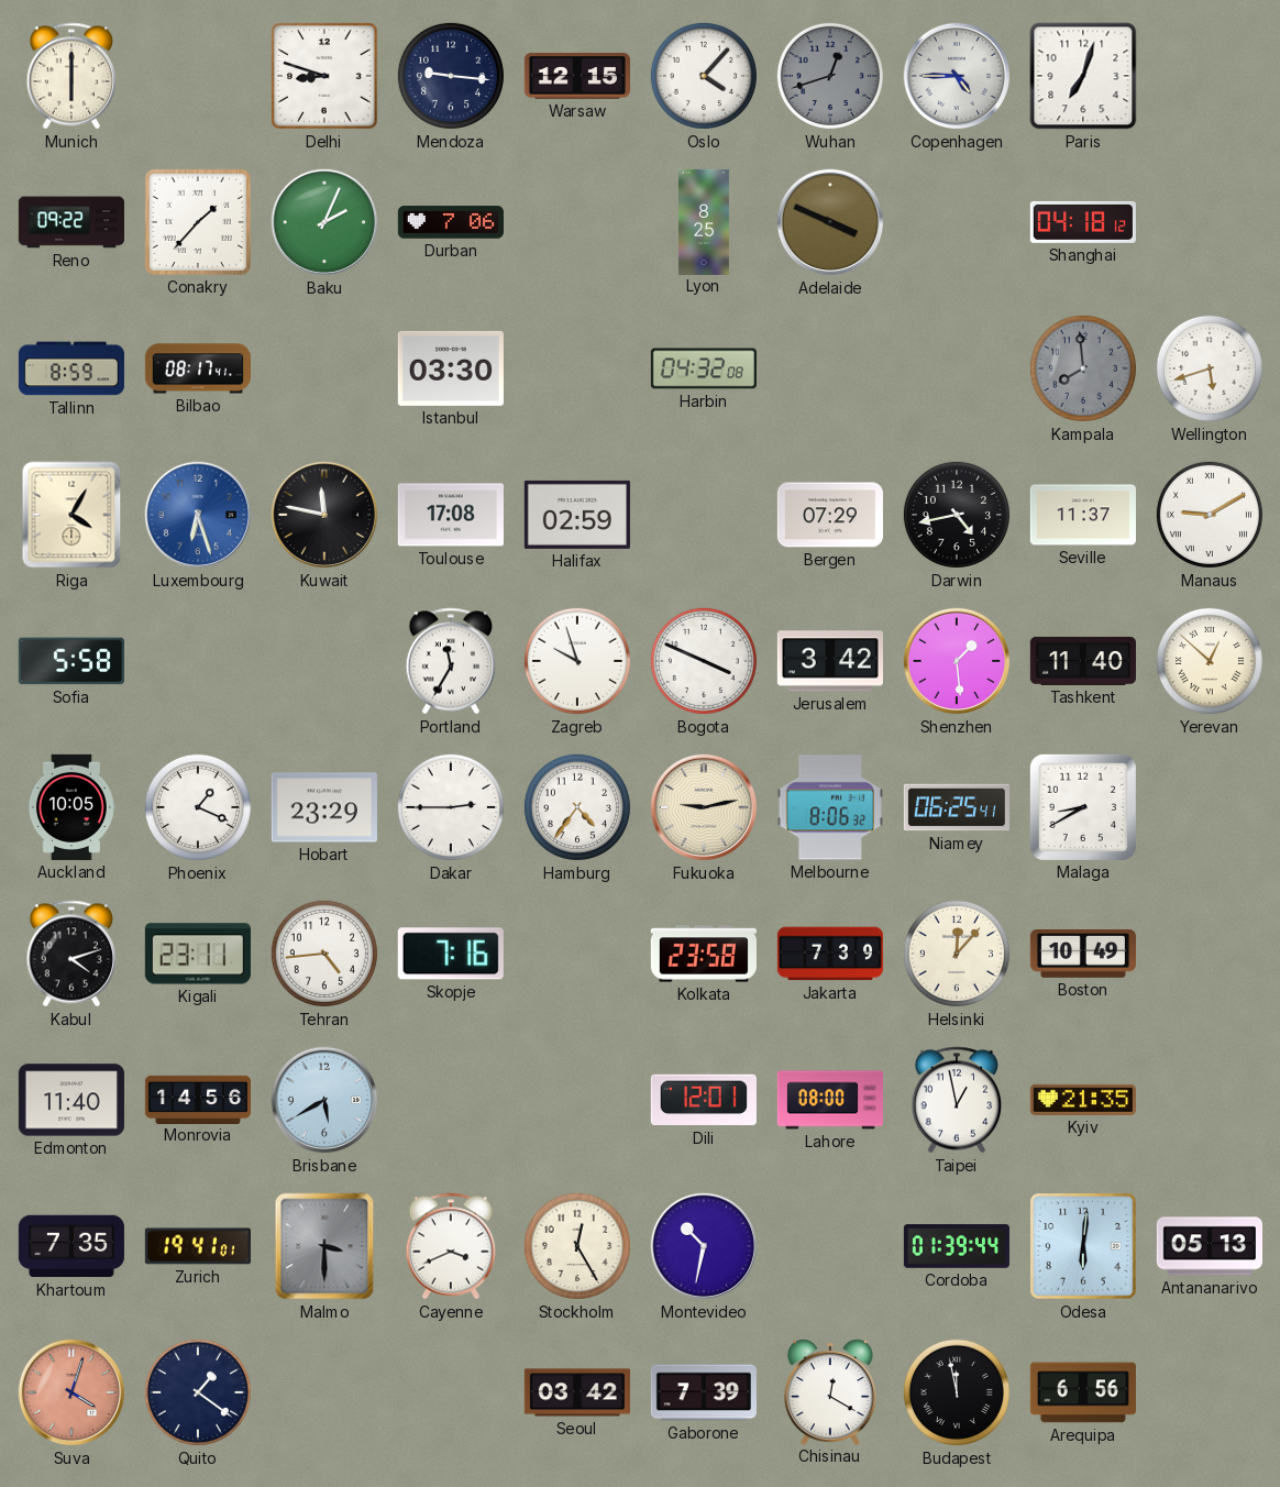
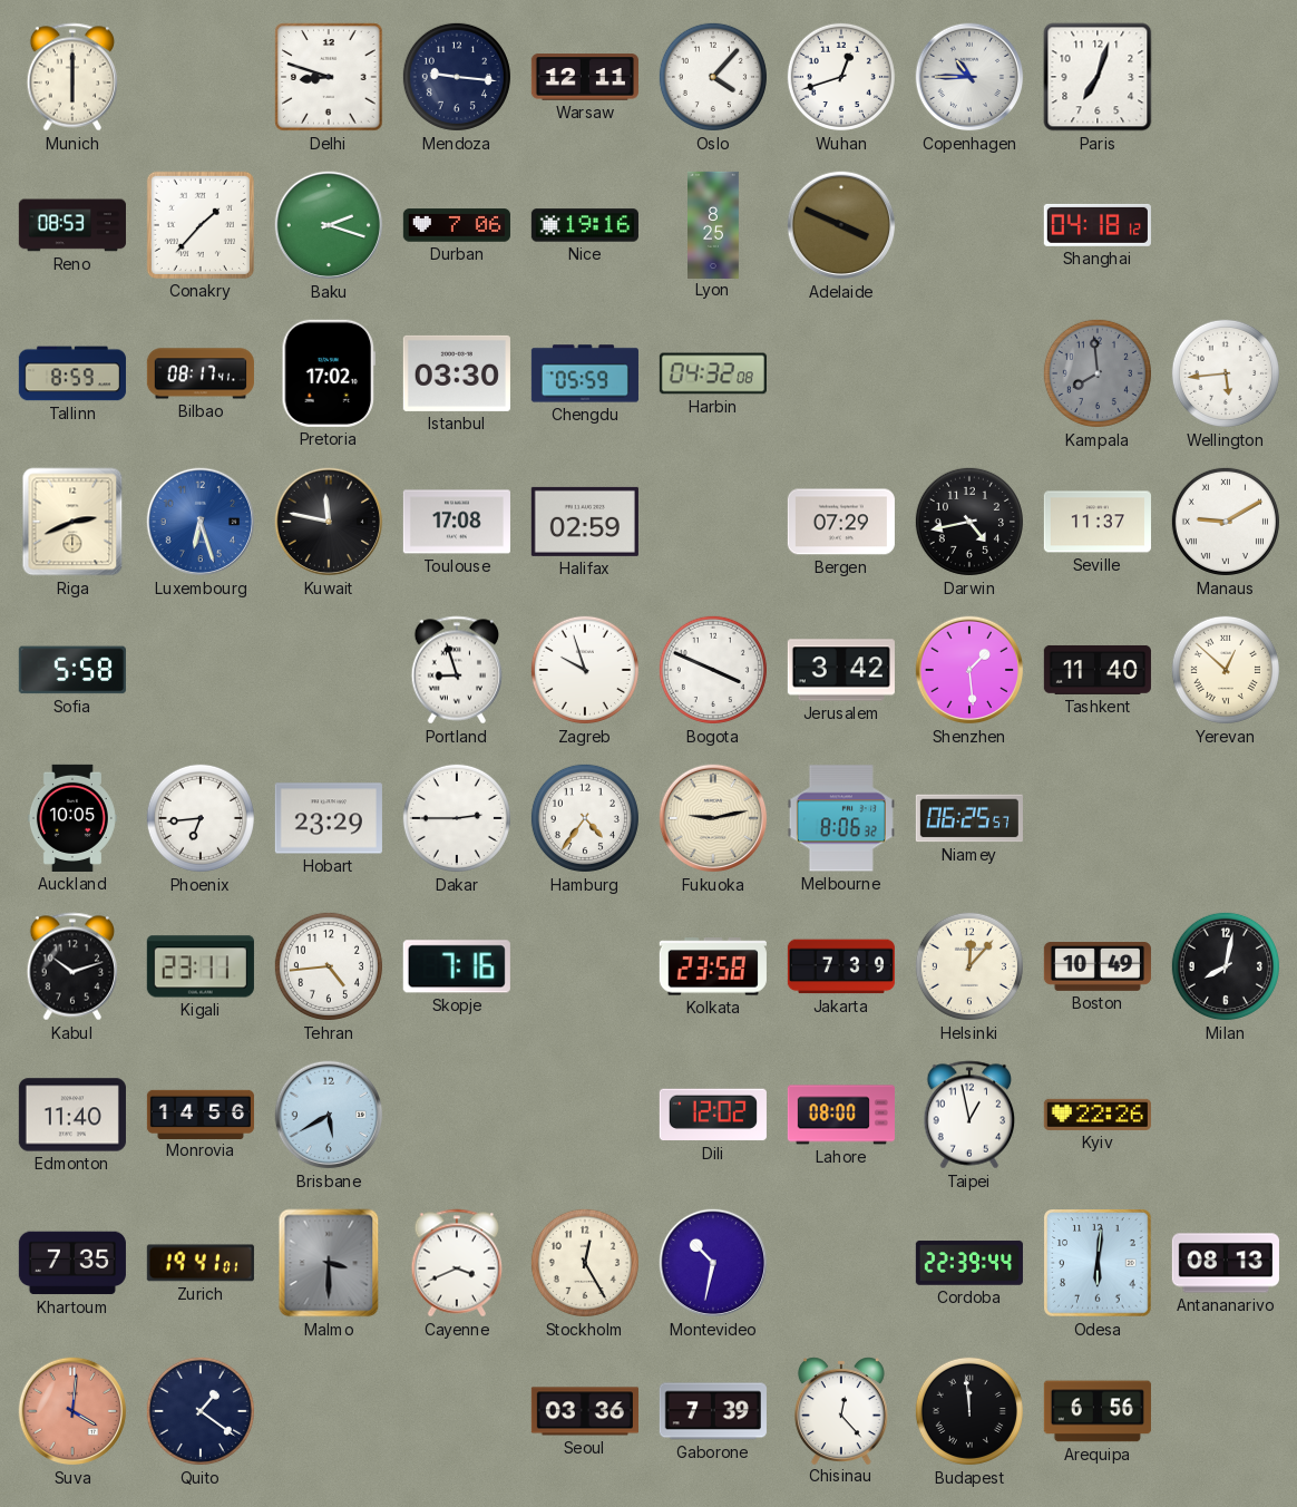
Warsaw: 12:15 -> 12:11 (585, 77)
Wuhan dial: grey -> white (841, 77)
Copenhagen: 4:45 -> 10:45 (969, 77)
Reno: 09:22 -> 08:53 (72, 225)
Baku: 2:04 -> 2:18 (329, 225)
Nice: none -> 19:16 (585, 225)
Pretoria: none -> 17:02 (329, 373)
Chengdu: none -> 05:59 (585, 373)
Wellington: 5:42 -> 5:44 (1226, 373)
Riga: 4:05 -> 2:41 (72, 522)
Portland: 11:35 -> 8:57 (457, 670)
Phoenix: 1:19 -> 6:44 (201, 818)
Niamey: 06:25:41 -> 06:25:57 (969, 818)
Malaga: 8:40 -> none (1083, 807)
Kabul: 4:12 -> 10:12 (72, 966)
Milan: none -> 8:02 (1226, 966)
Dili: 12:01 -> 12:02 (713, 1115)
Kyiv: 21:35 -> 22:26 (1098, 1115)
Cordoba: 01:39 -> 22:39 (969, 1263)
Antananarivo: 05:13 -> 08:13 (1226, 1263)
Suva: 4:03 -> 4:01 (72, 1411)
Seoul: 03:42 -> 03:36 (585, 1411)
Chisinau: 12:20 -> 12:23 (841, 1410)
Budapest: 11:58 -> 11:59 (969, 1411)
